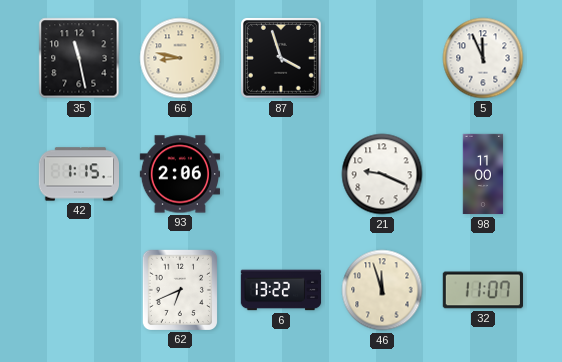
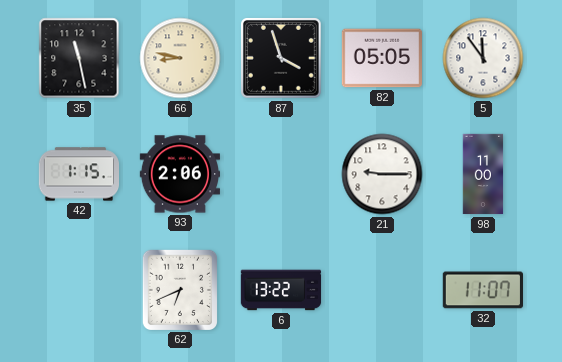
82: none -> 05:05 (381, 58)
5: 11:56 -> 11:54 (483, 58)
21: 9:19 -> 9:15 (382, 174)
46: 11:57 -> none (382, 290)
